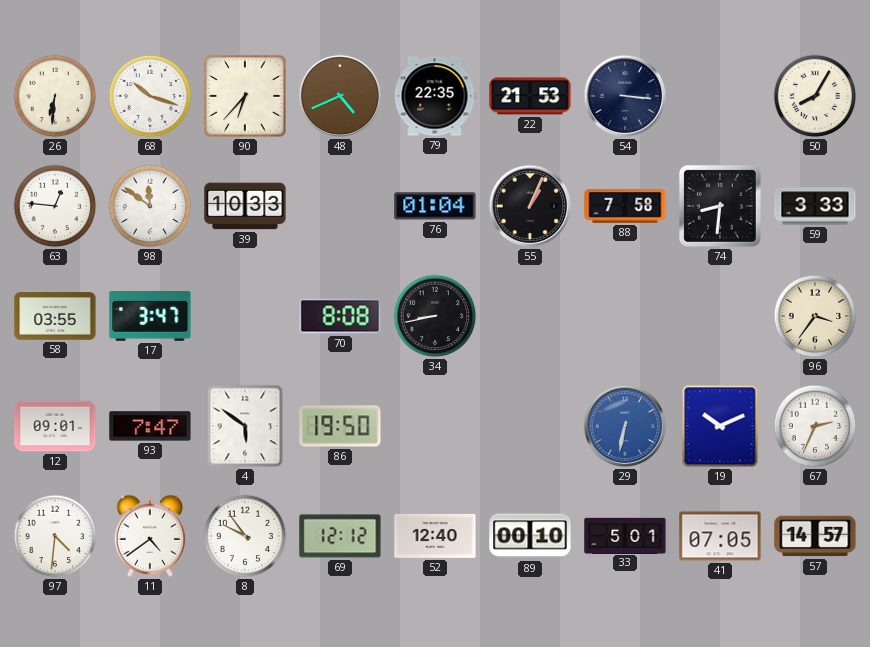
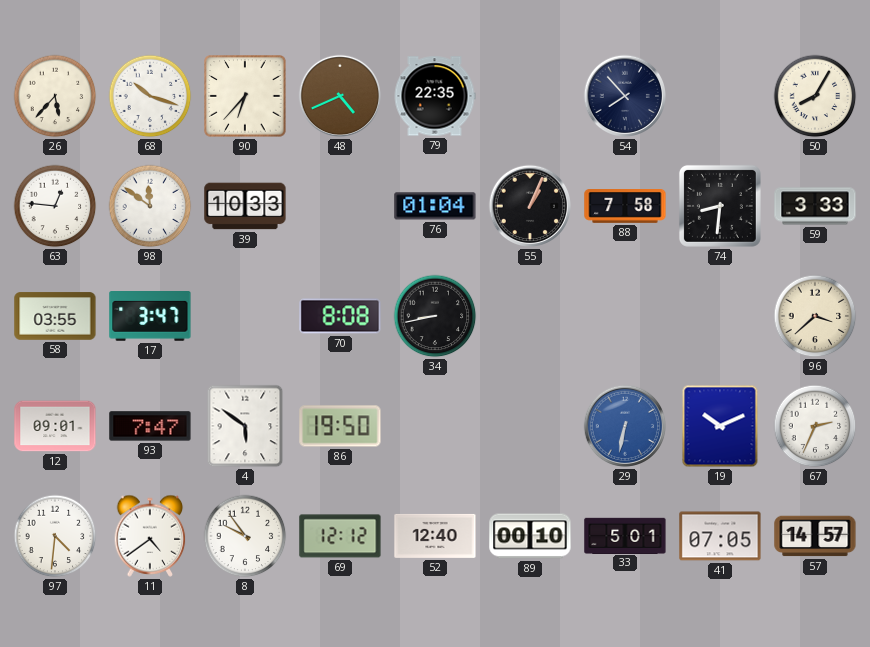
26: 6:31 -> 5:37 (55, 96)
22: 21:53 -> none (530, 96)
54: 3:16 -> 7:53 (625, 96)
96: 3:36 -> 3:38 (815, 316)
